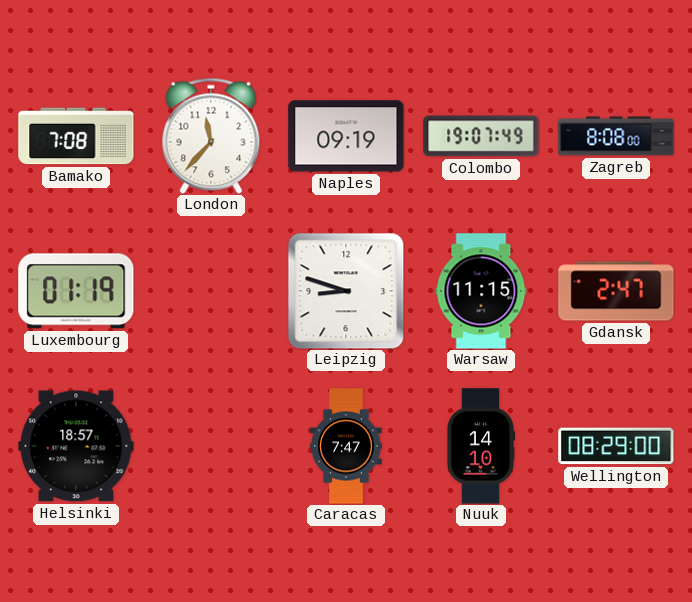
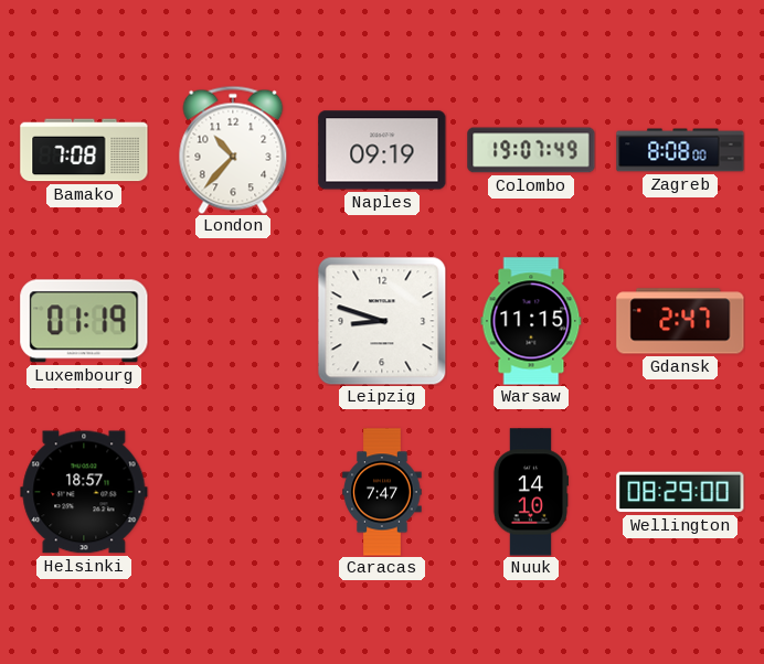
London: 11:37 -> 10:37 (233, 150)
